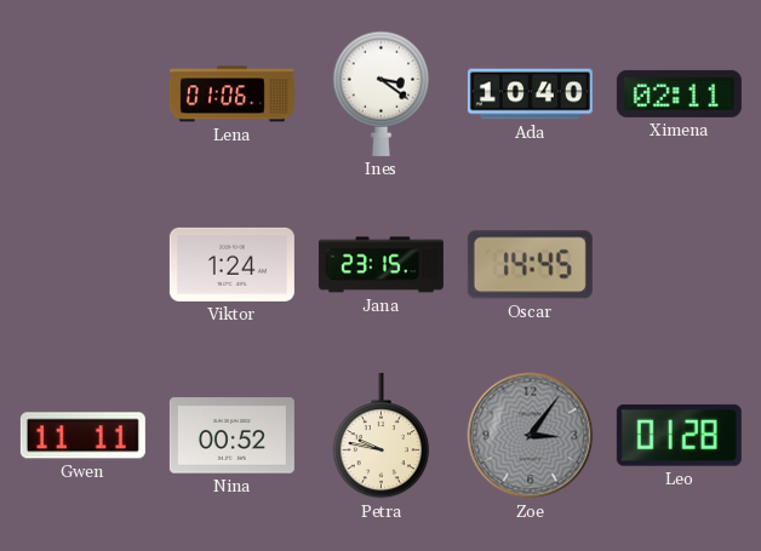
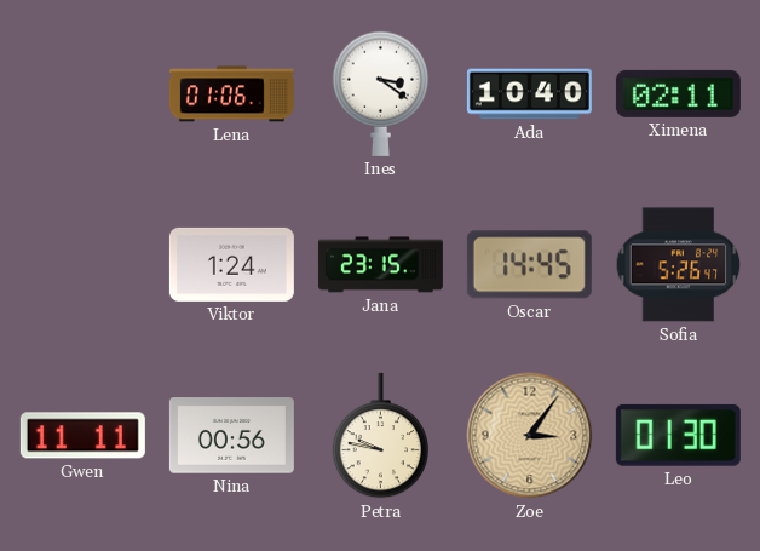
Sofia: none -> 5:26 (679, 265)
Nina: 00:52 -> 00:56 (231, 436)
Zoe dial: grey -> champagne (530, 436)
Leo: 01:28 -> 01:30 (678, 435)
